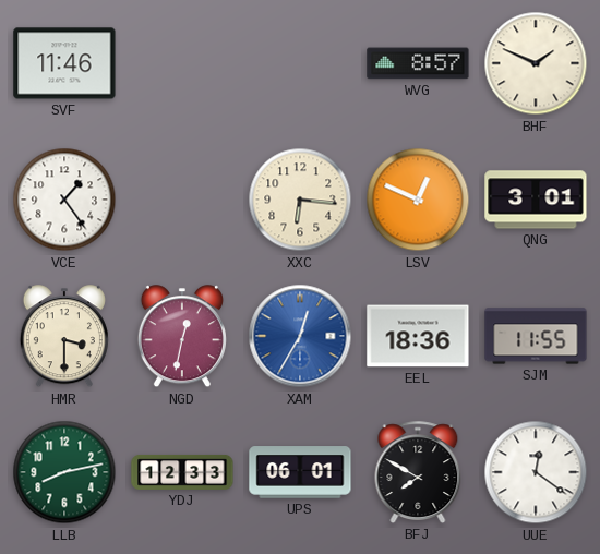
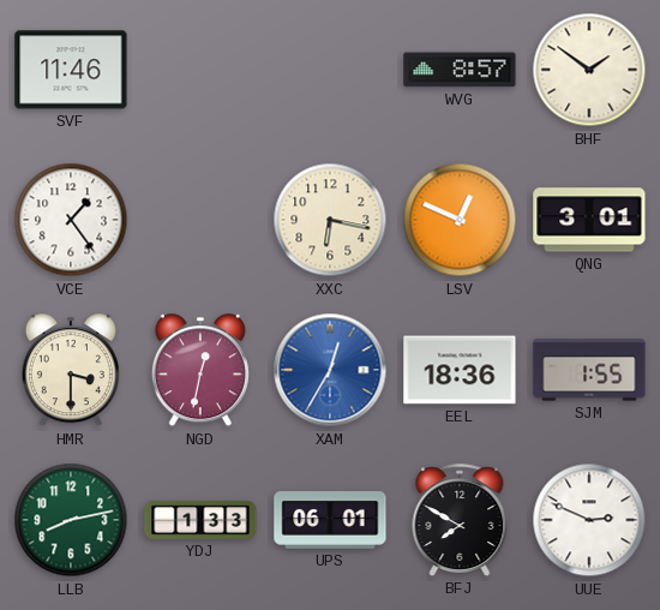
BHF: 1:49 -> 1:51 (589, 70)
XXC: 6:16 -> 6:17 (330, 220)
SJM: 11:55 -> 1:55 (589, 370)
YDJ: 12:33 -> 1:33 (200, 520)
UUE: 12:21 -> 2:49 (589, 520)
